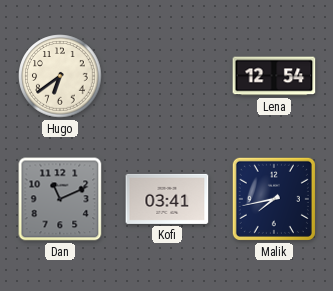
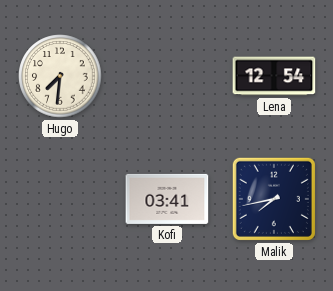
Hugo: 6:39 -> 7:31 (60, 76)
Dan: 11:11 -> none (60, 199)
